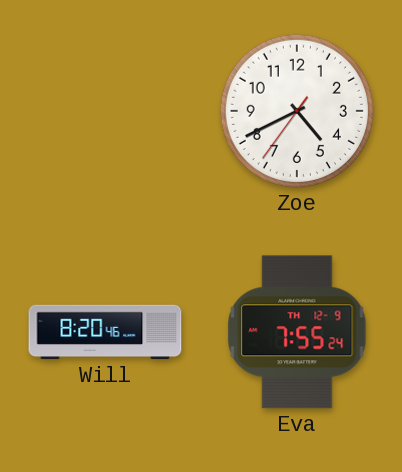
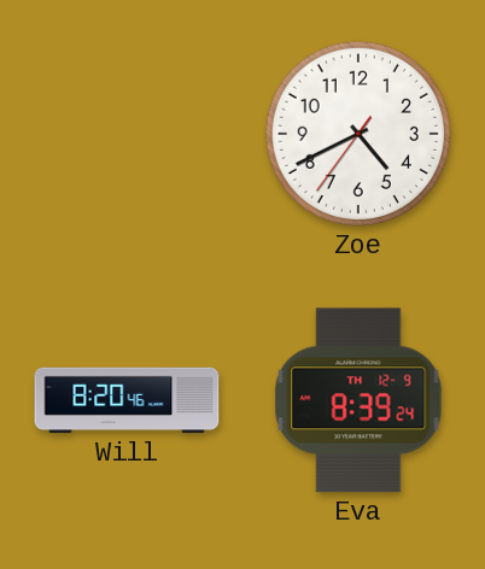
Eva: 7:55 -> 8:39 (358, 400)
